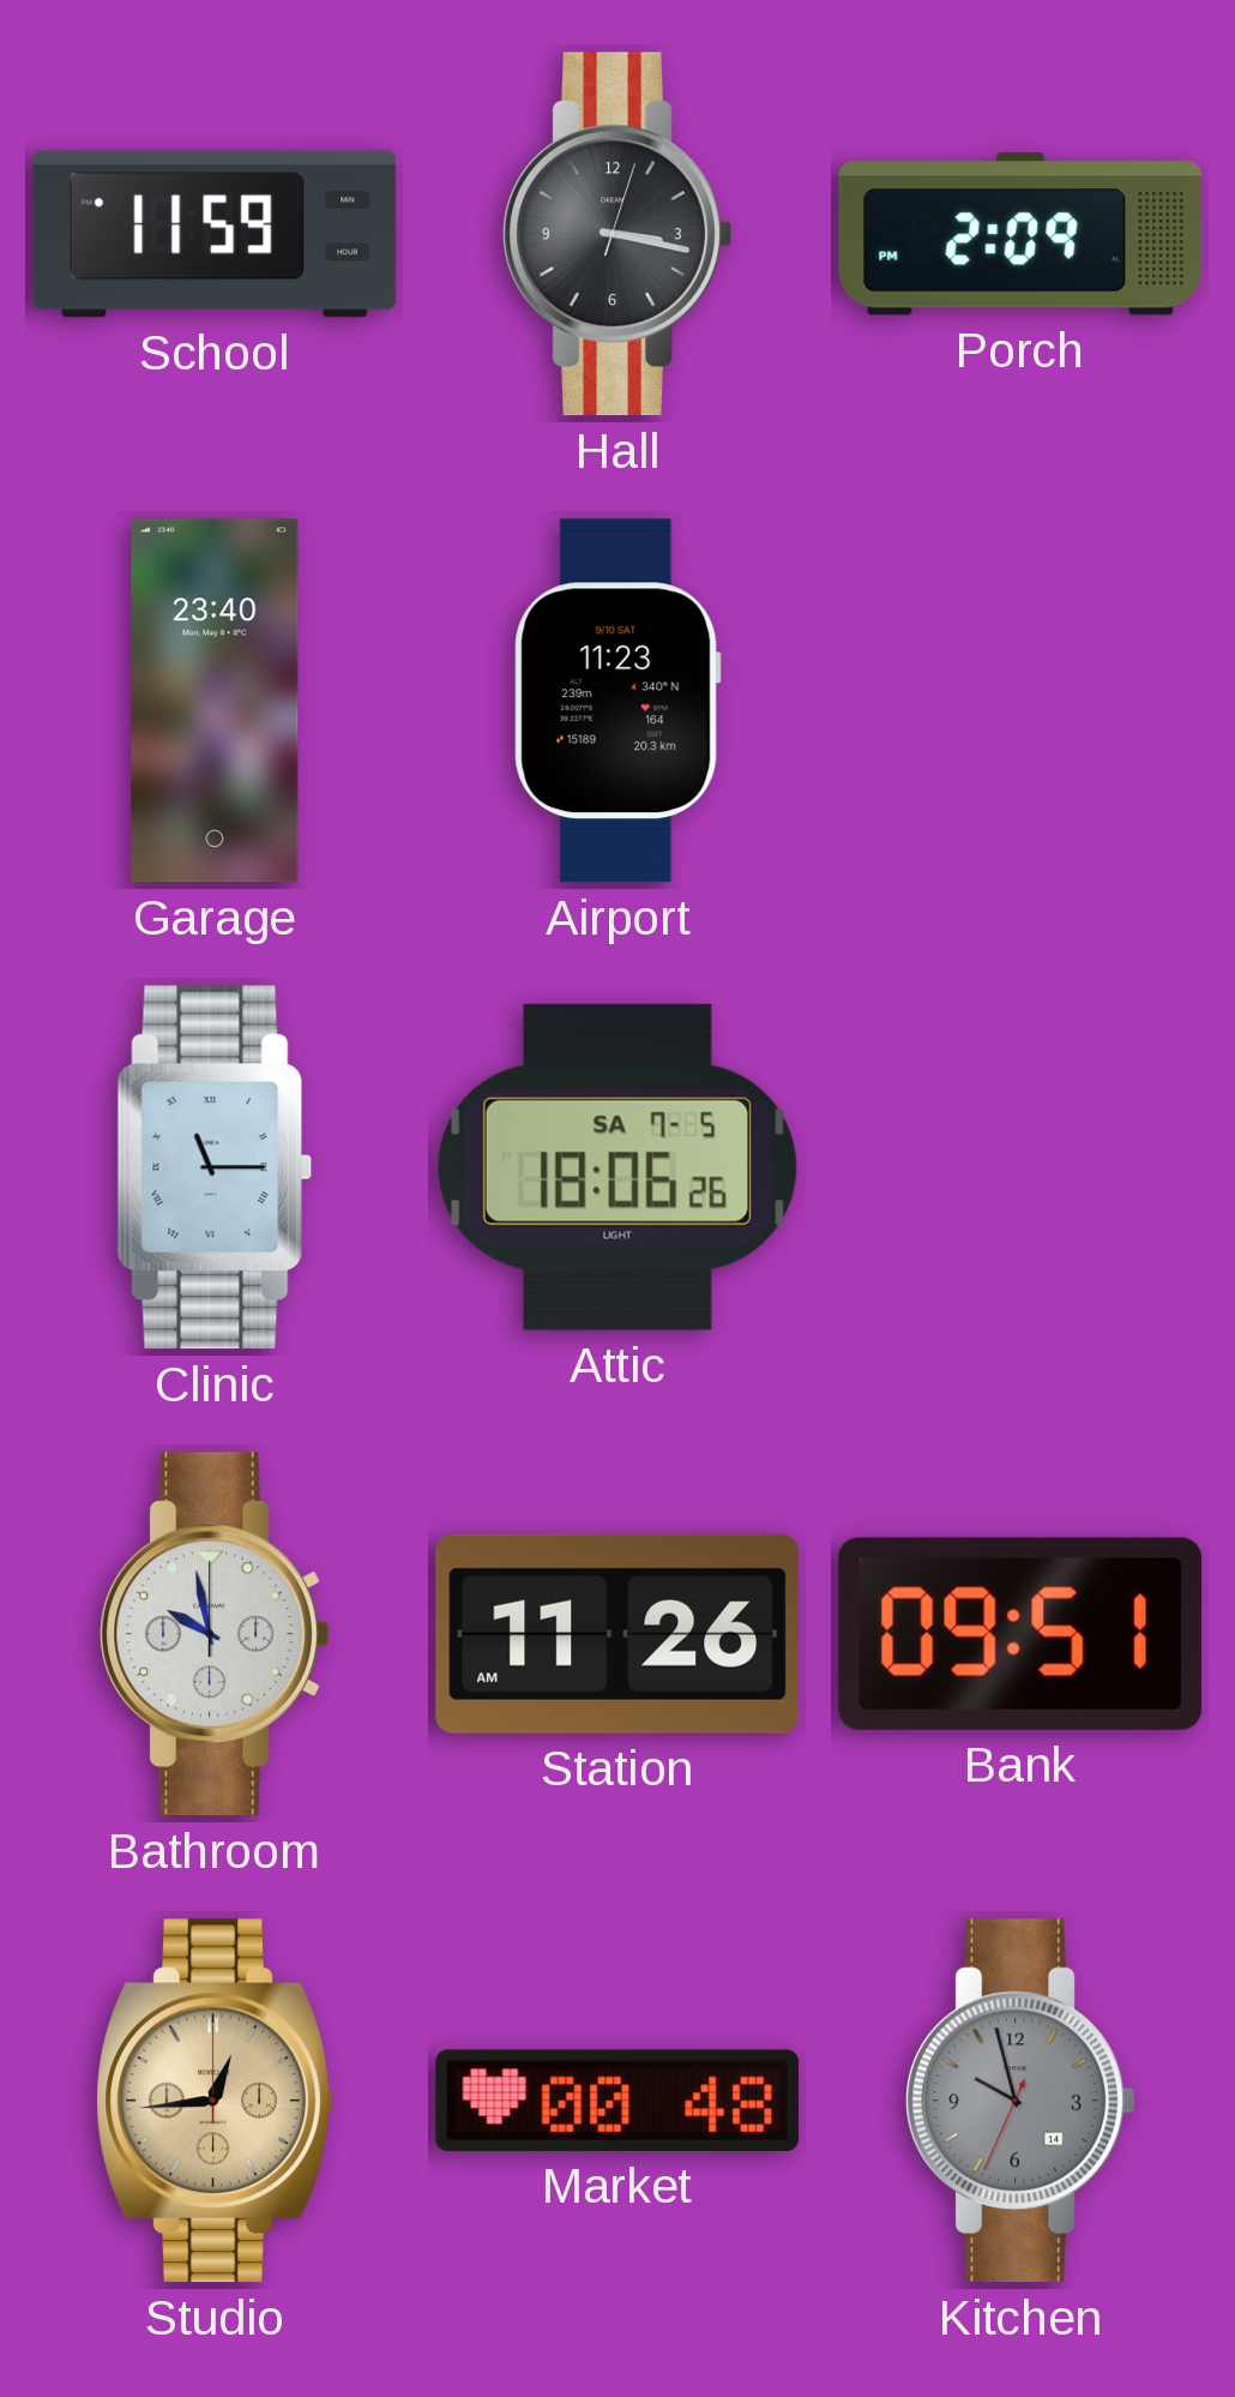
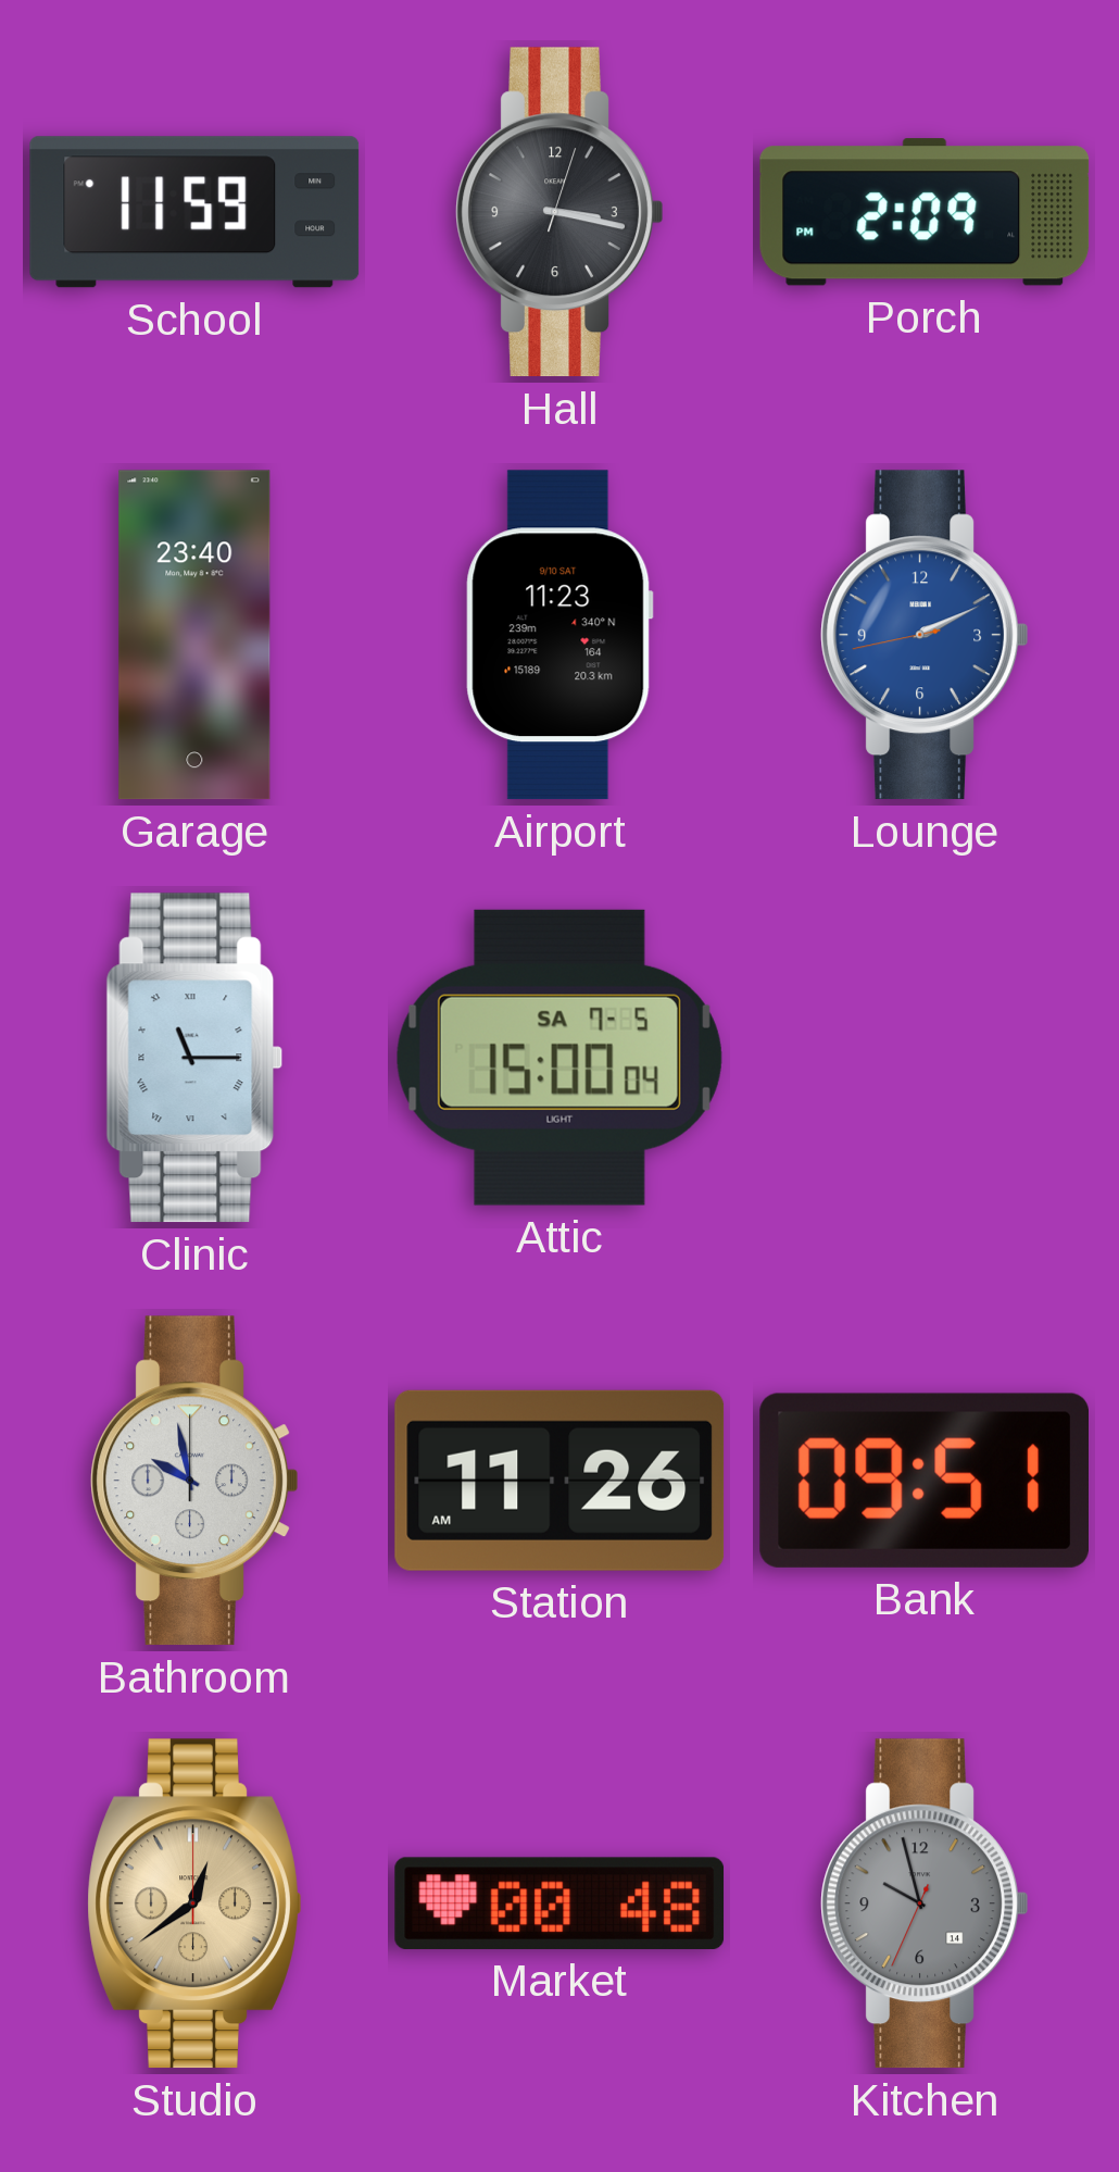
Lounge: none -> 2:10 (925, 635)
Attic: 18:06 -> 15:00 (559, 1058)
Studio: 12:44 -> 12:39 (194, 1903)
